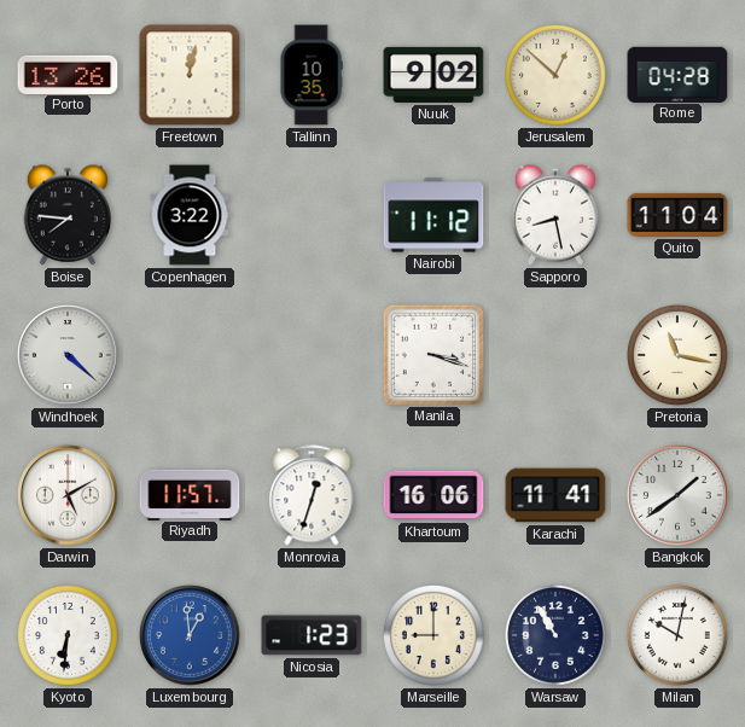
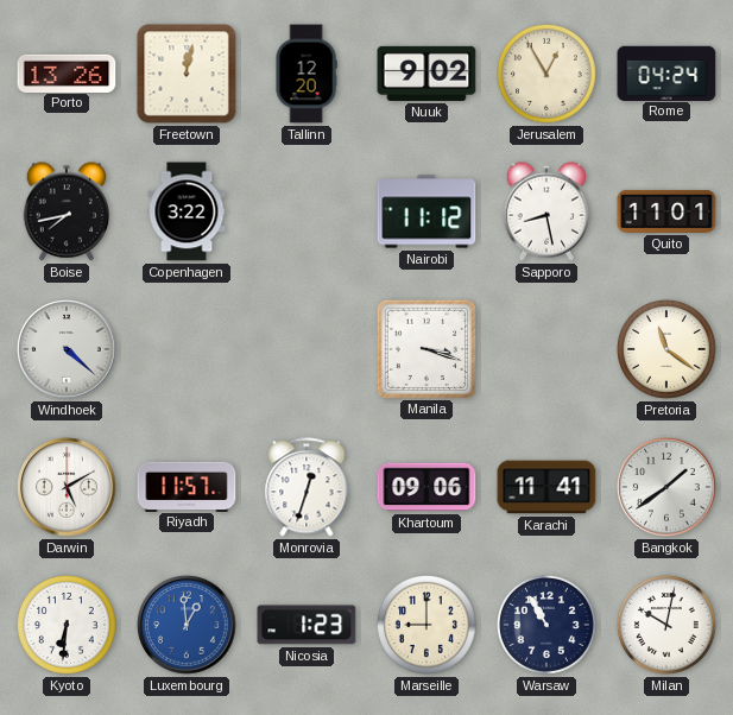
Tallinn: 10:35 -> 12:20 (307, 74)
Jerusalem: 12:52 -> 12:55 (548, 75)
Rome: 04:28 -> 04:24 (666, 72)
Boise: 7:46 -> 7:43 (65, 211)
Quito: 11:04 -> 11:01 (666, 211)
Pretoria: 11:17 -> 11:21 (668, 350)
Khartoum: 16:06 -> 09:06 (426, 487)
